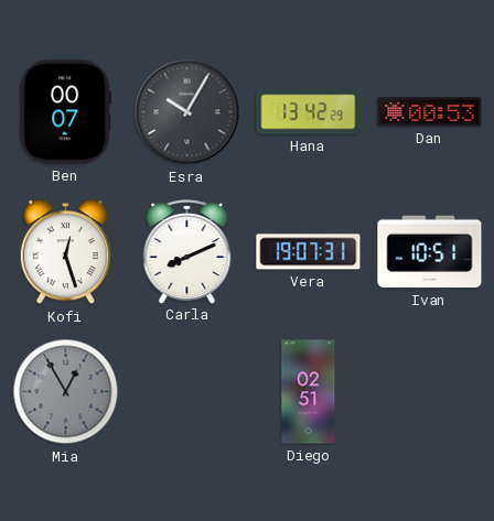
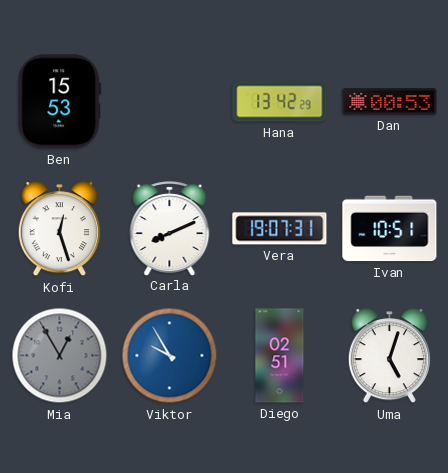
Ben: 00:07 -> 15:53 (60, 102)
Esra: 10:05 -> none (187, 112)
Viktor: none -> 9:55 (170, 356)
Uma: none -> 5:03 (389, 356)
